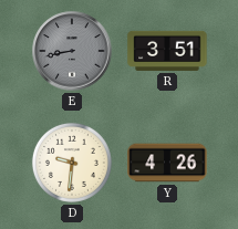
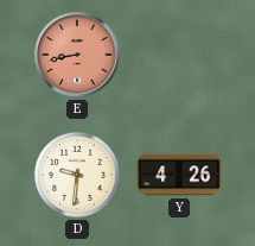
E dial: grey -> salmon (77, 55)
R: 3:51 -> none (167, 51)
